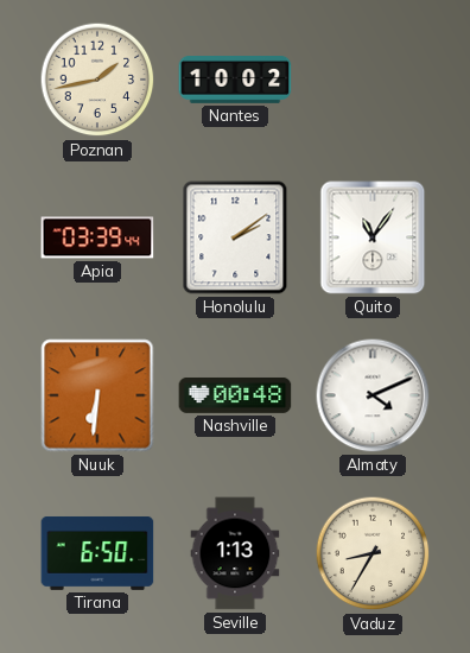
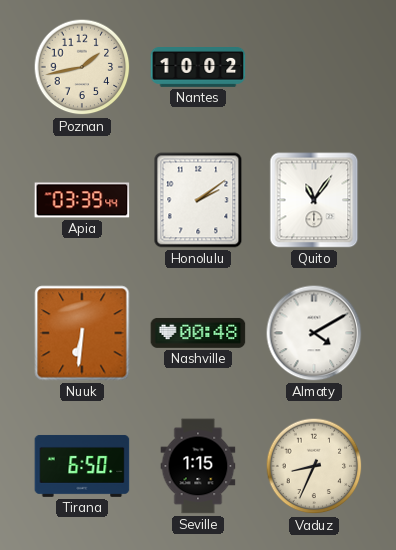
Almaty: 4:11 -> 4:10 (314, 333)
Seville: 1:13 -> 1:15 (198, 466)
Vaduz: 8:35 -> 8:34 (314, 466)
